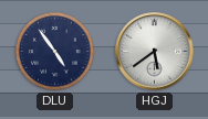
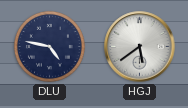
DLU: 4:54 -> 4:47 (49, 46)
